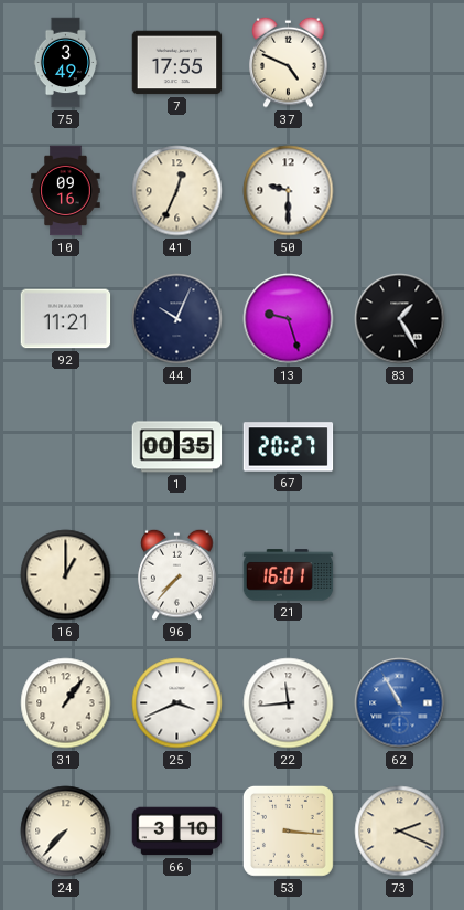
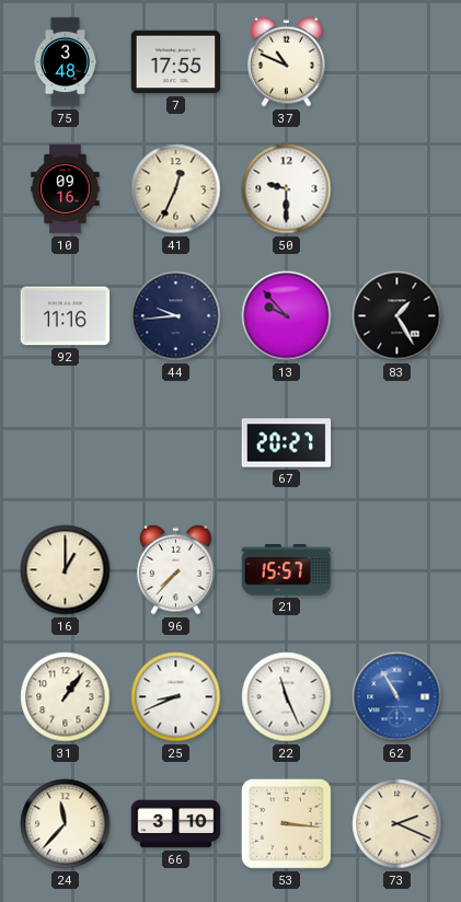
75: 3:49 -> 3:48 (66, 62)
37: 4:49 -> 10:49 (287, 61)
92: 11:21 -> 11:16 (66, 316)
44: 10:04 -> 9:44 (176, 316)
13: 9:27 -> 9:53 (287, 316)
1: 00:35 -> none (177, 447)
21: 16:01 -> 15:57 (287, 570)
25: 3:41 -> 8:41 (176, 697)
22: 11:44 -> 11:26 (287, 697)
24: 7:37 -> 11:37 (66, 824)
